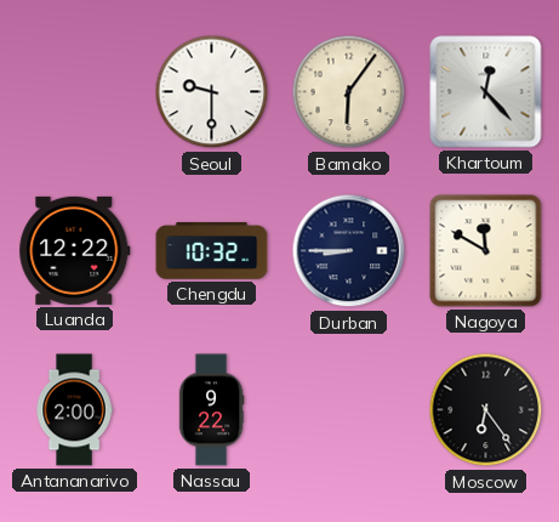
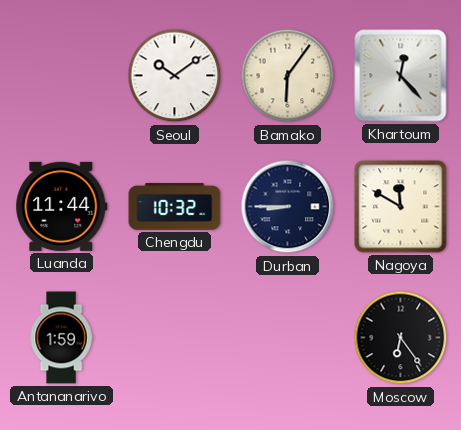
Seoul: 9:30 -> 10:09 (175, 76)
Luanda: 12:22 -> 11:44 (62, 206)
Antananarivo: 2:00 -> 1:59 (61, 338)
Nassau: 9:22 -> none (211, 410)
